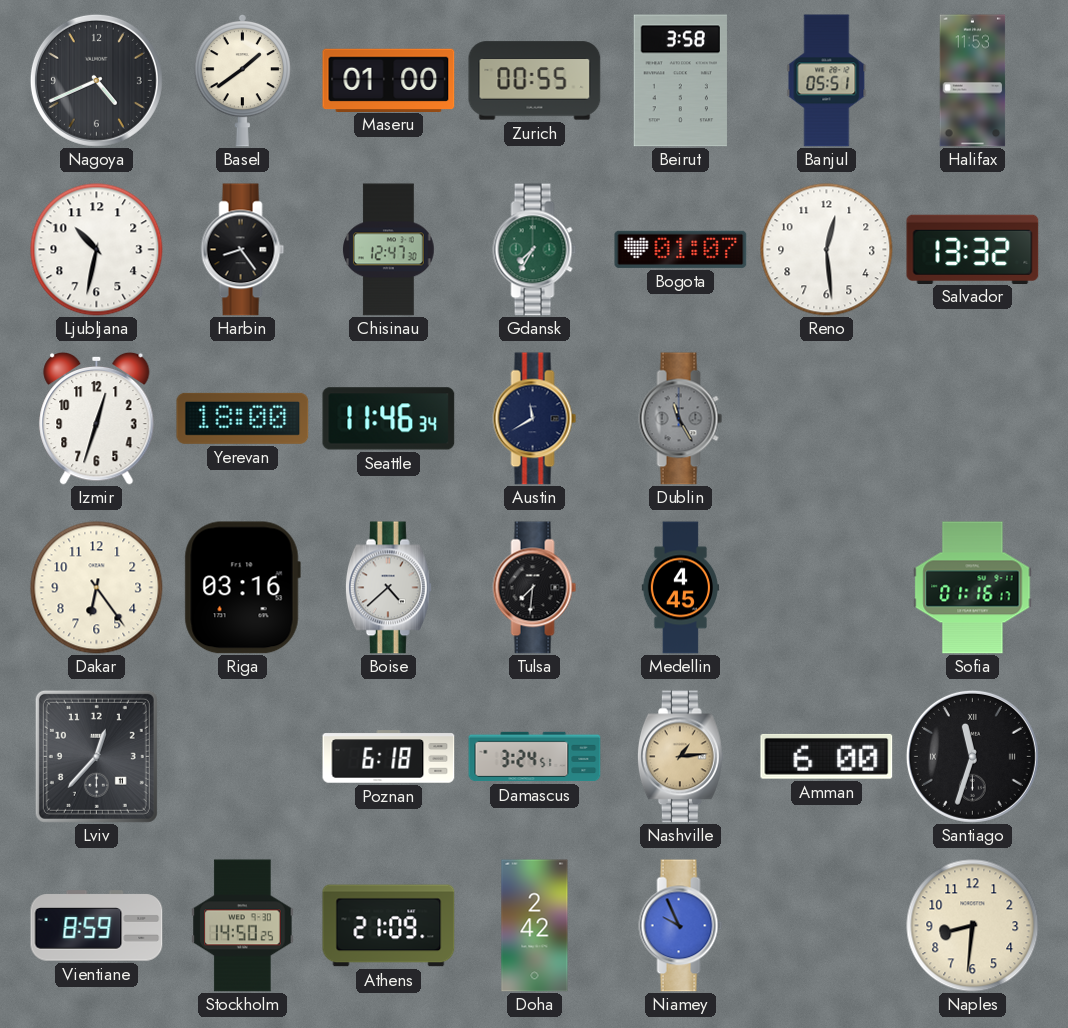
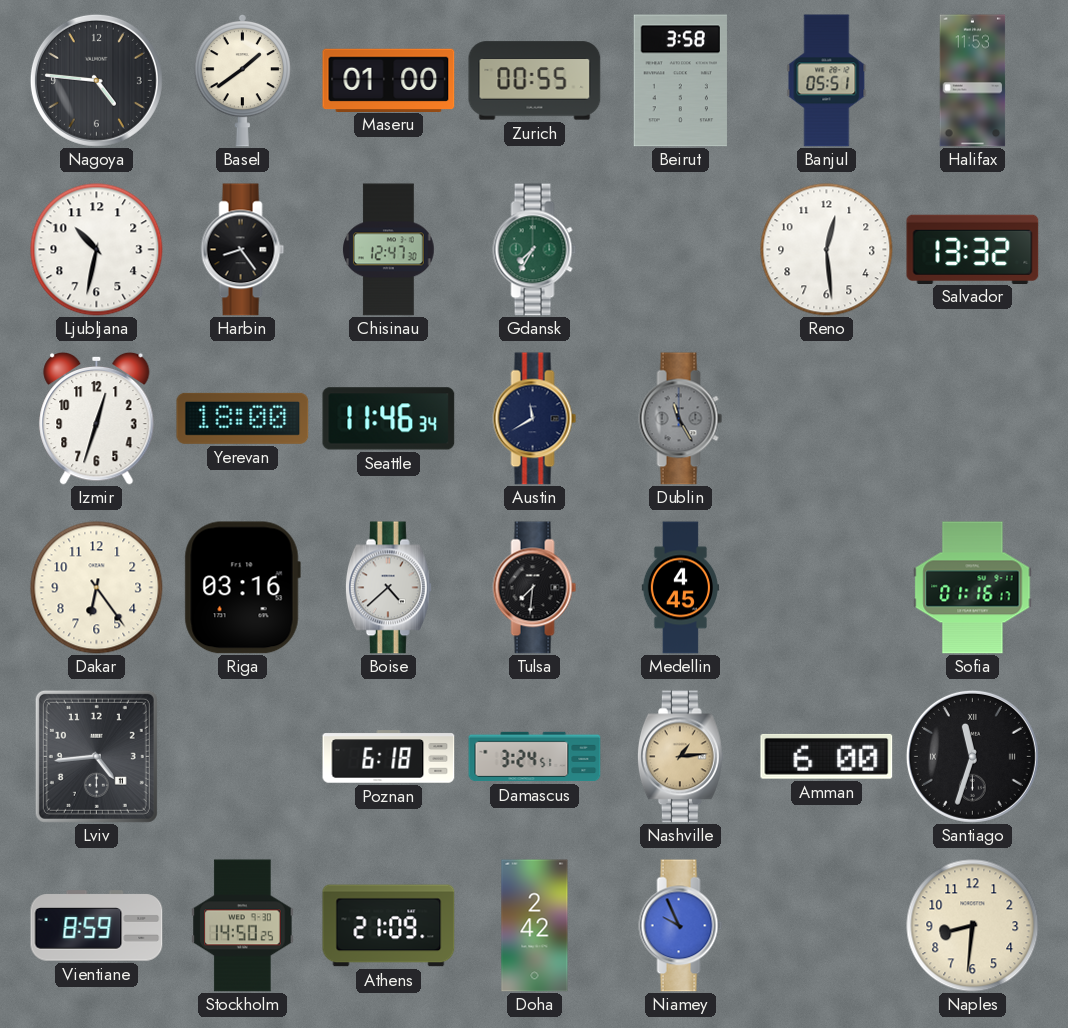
Nagoya: 4:41 -> 4:46 (96, 80)
Bogota: 01:07 -> none (681, 249)
Lviv: 12:37 -> 4:44 (96, 756)
